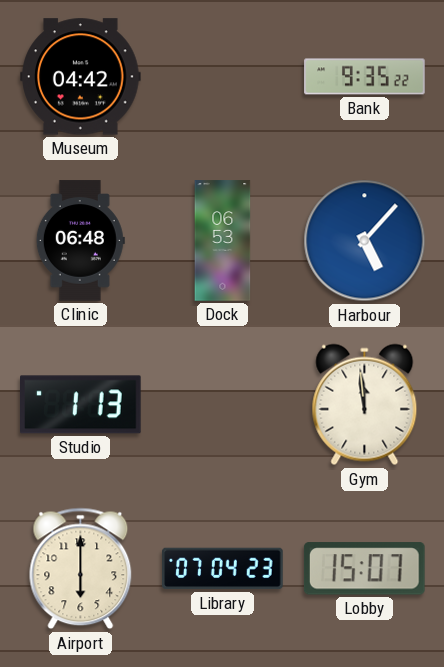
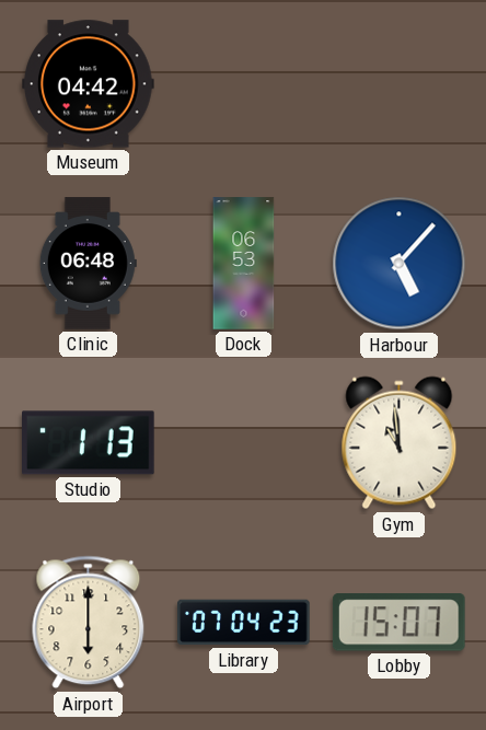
Bank: 9:35 -> none (365, 77)
Gym: 11:59 -> 10:59 (400, 443)
